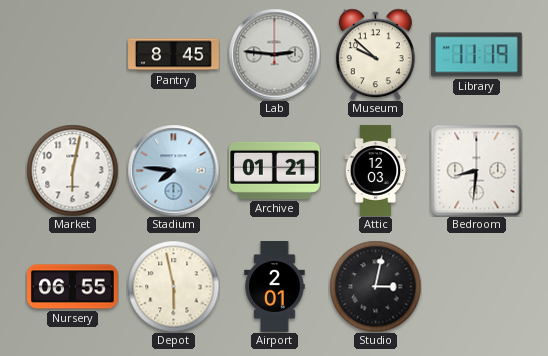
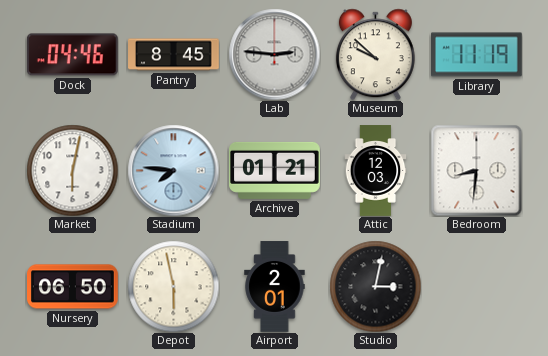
Dock: none -> 04:46 (72, 55)
Nursery: 06:55 -> 06:50 (73, 287)
